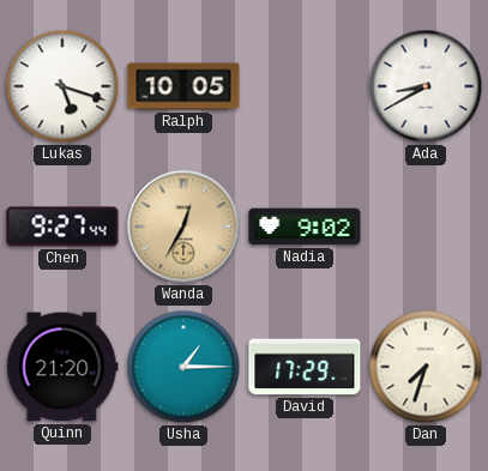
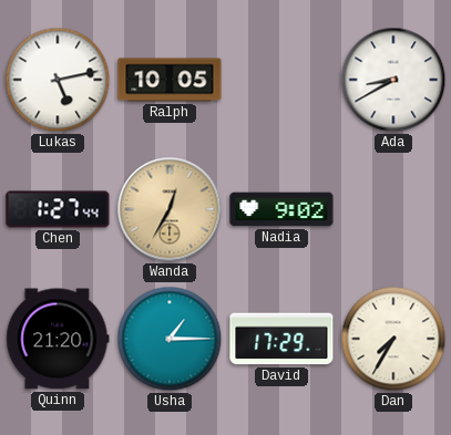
Lukas: 5:18 -> 5:13 (58, 80)
Chen: 9:27 -> 1:27 (58, 209)
Dan: 7:33 -> 7:35 (393, 339)
